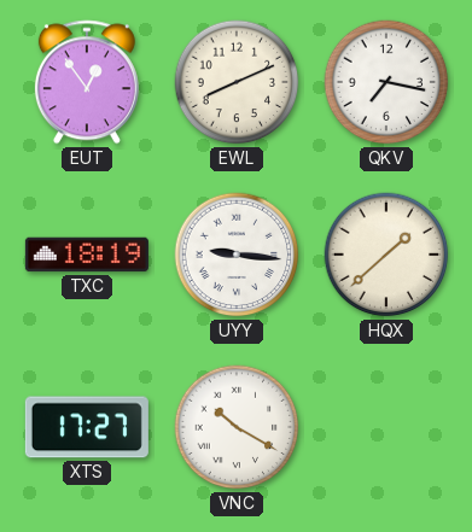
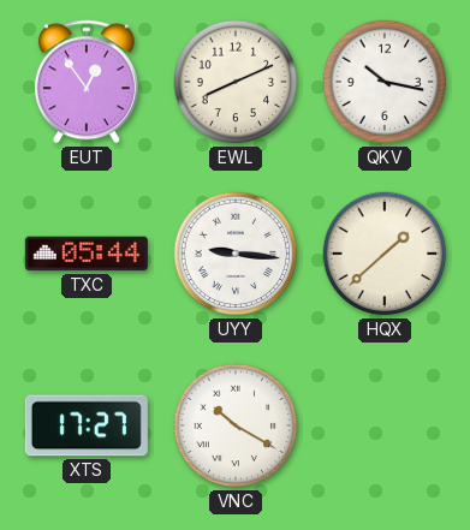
QKV: 7:17 -> 10:17 (385, 82)
TXC: 18:19 -> 05:44 (87, 254)
